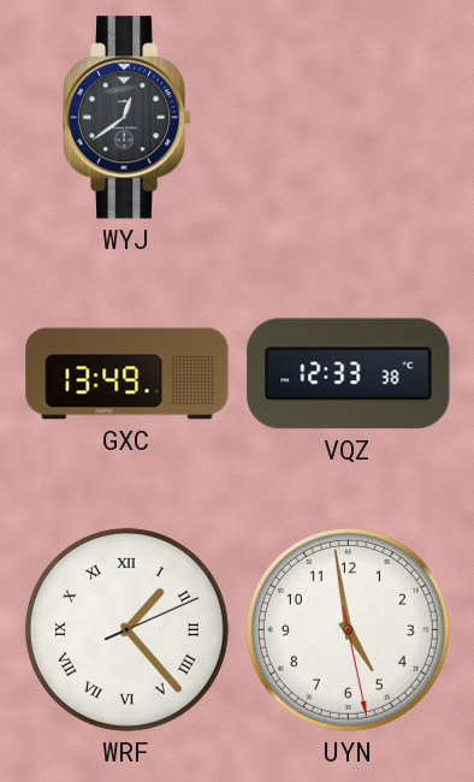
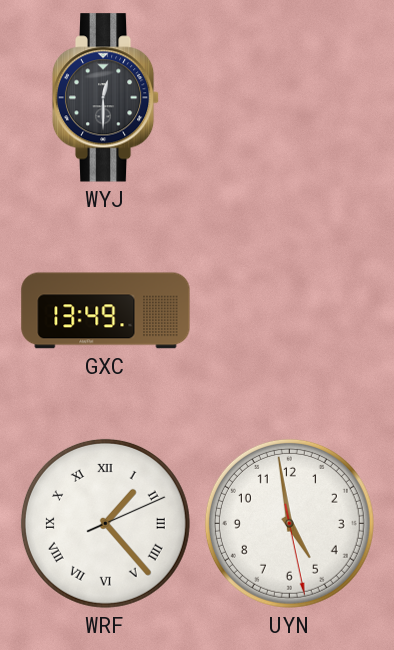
WYJ: 12:39 -> 12:30 (106, 98)
VQZ: 12:33 -> none (349, 374)
